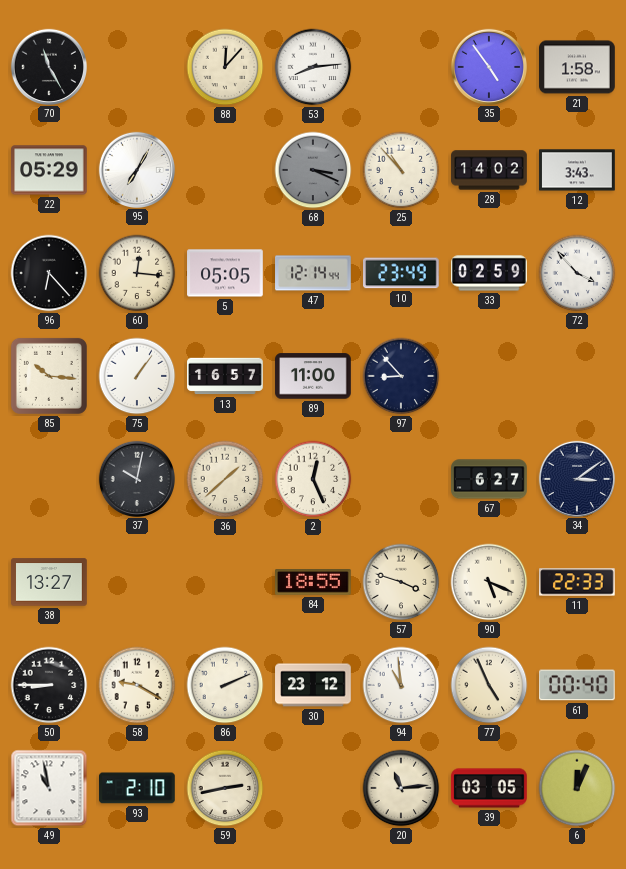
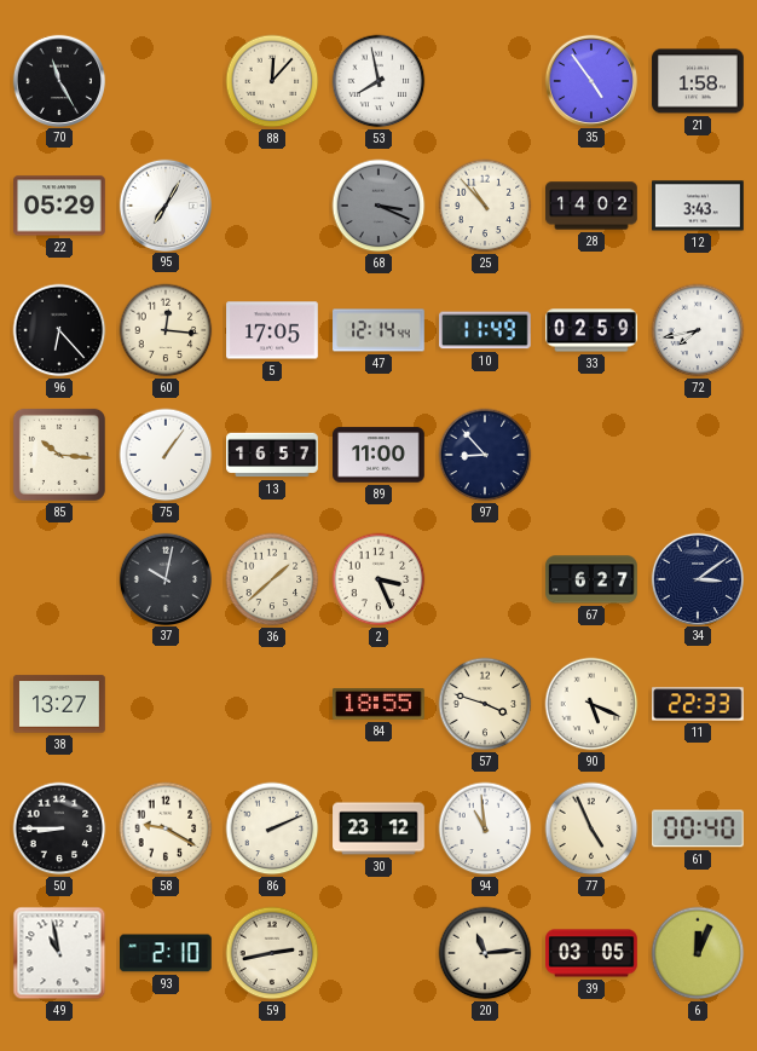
53: 8:14 -> 7:58 (379, 81)
5: 05:05 -> 17:05 (272, 330)
10: 23:49 -> 11:49 (486, 330)
72: 3:53 -> 7:43 (698, 330)
2: 12:26 -> 3:26 (379, 579)
